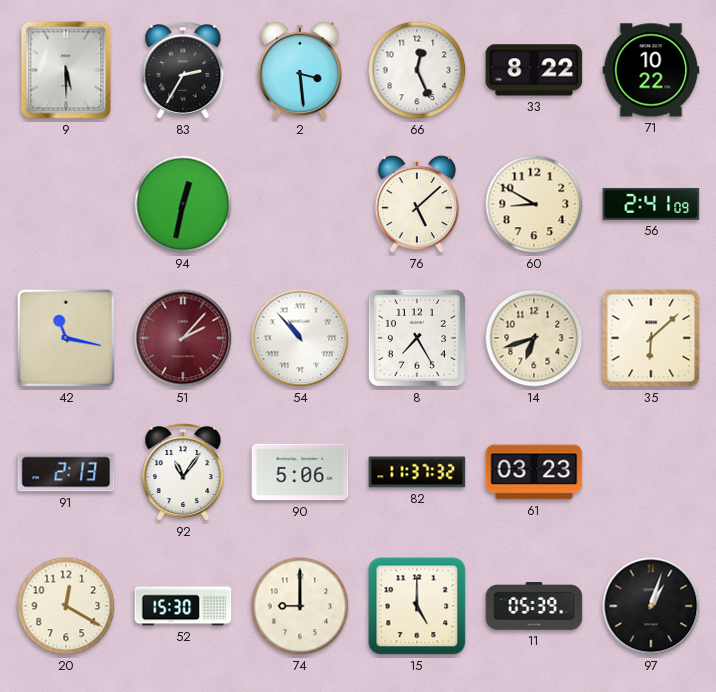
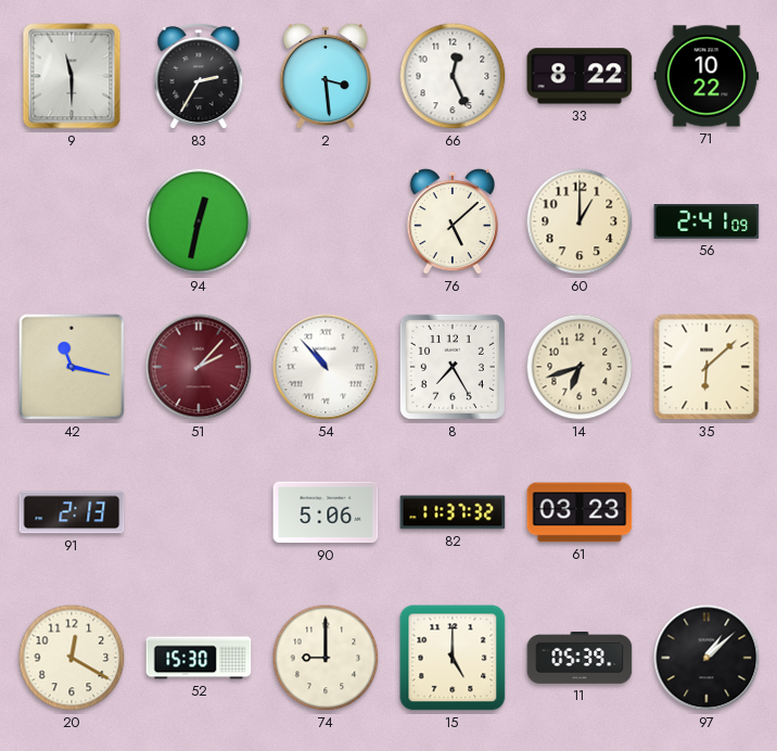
9: 5:30 -> 11:30 (72, 76)
60: 8:50 -> 1:00 (579, 221)
92: 11:06 -> none (183, 473)
97: 1:03 -> 1:08 (706, 658)
